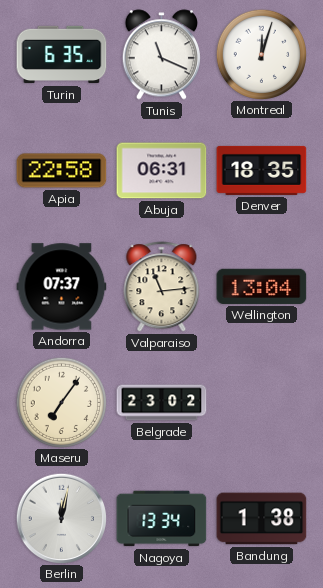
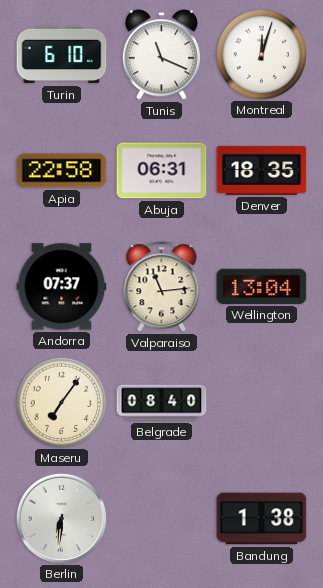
Turin: 6:35 -> 6:10 (62, 55)
Belgrade: 23:02 -> 08:40 (162, 403)
Berlin: 12:02 -> 6:31 (61, 518)
Nagoya: 13:34 -> none (162, 519)
